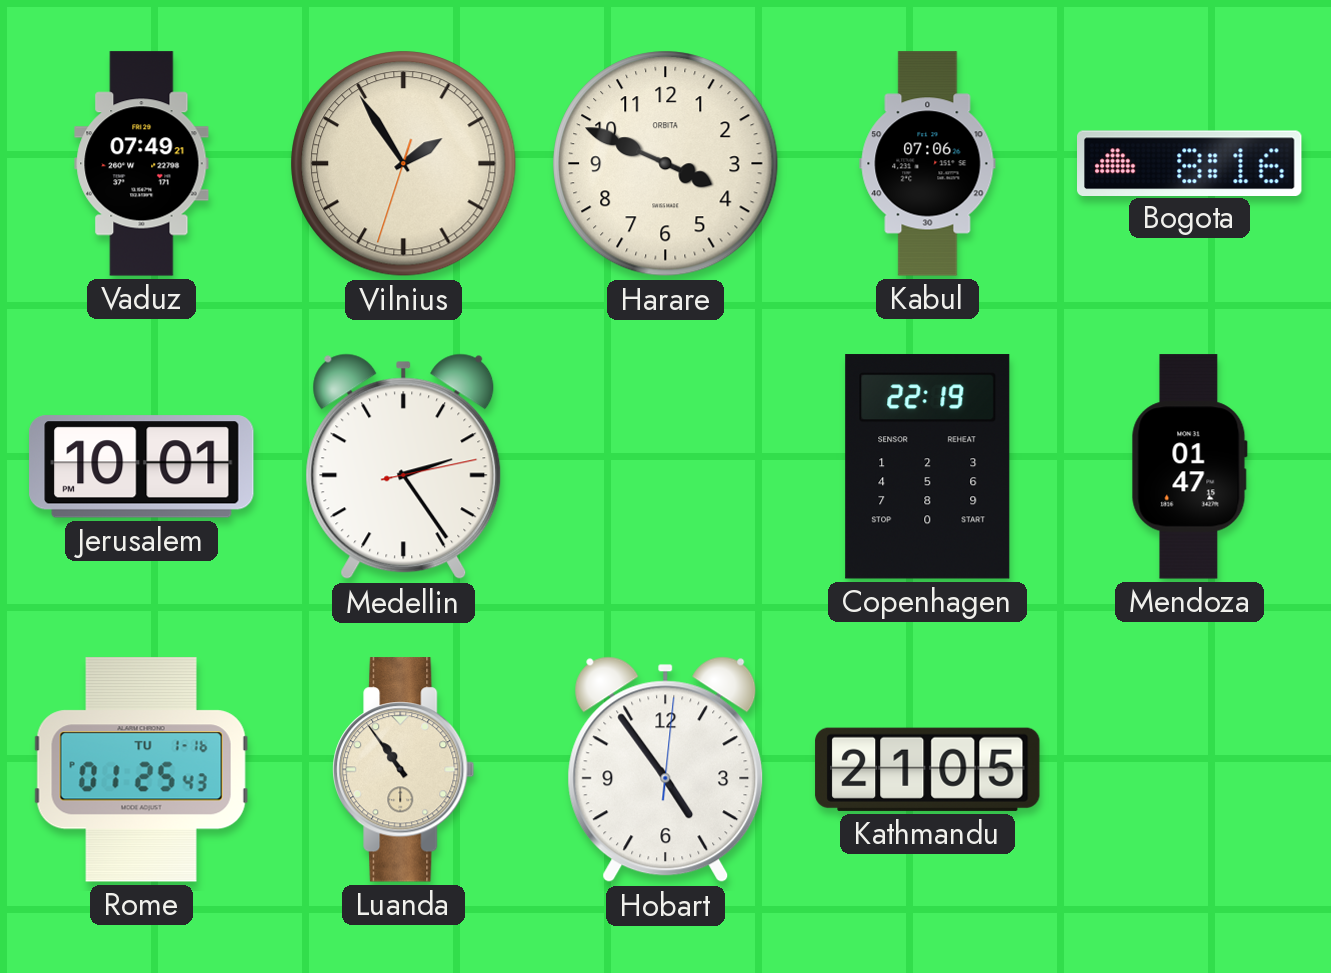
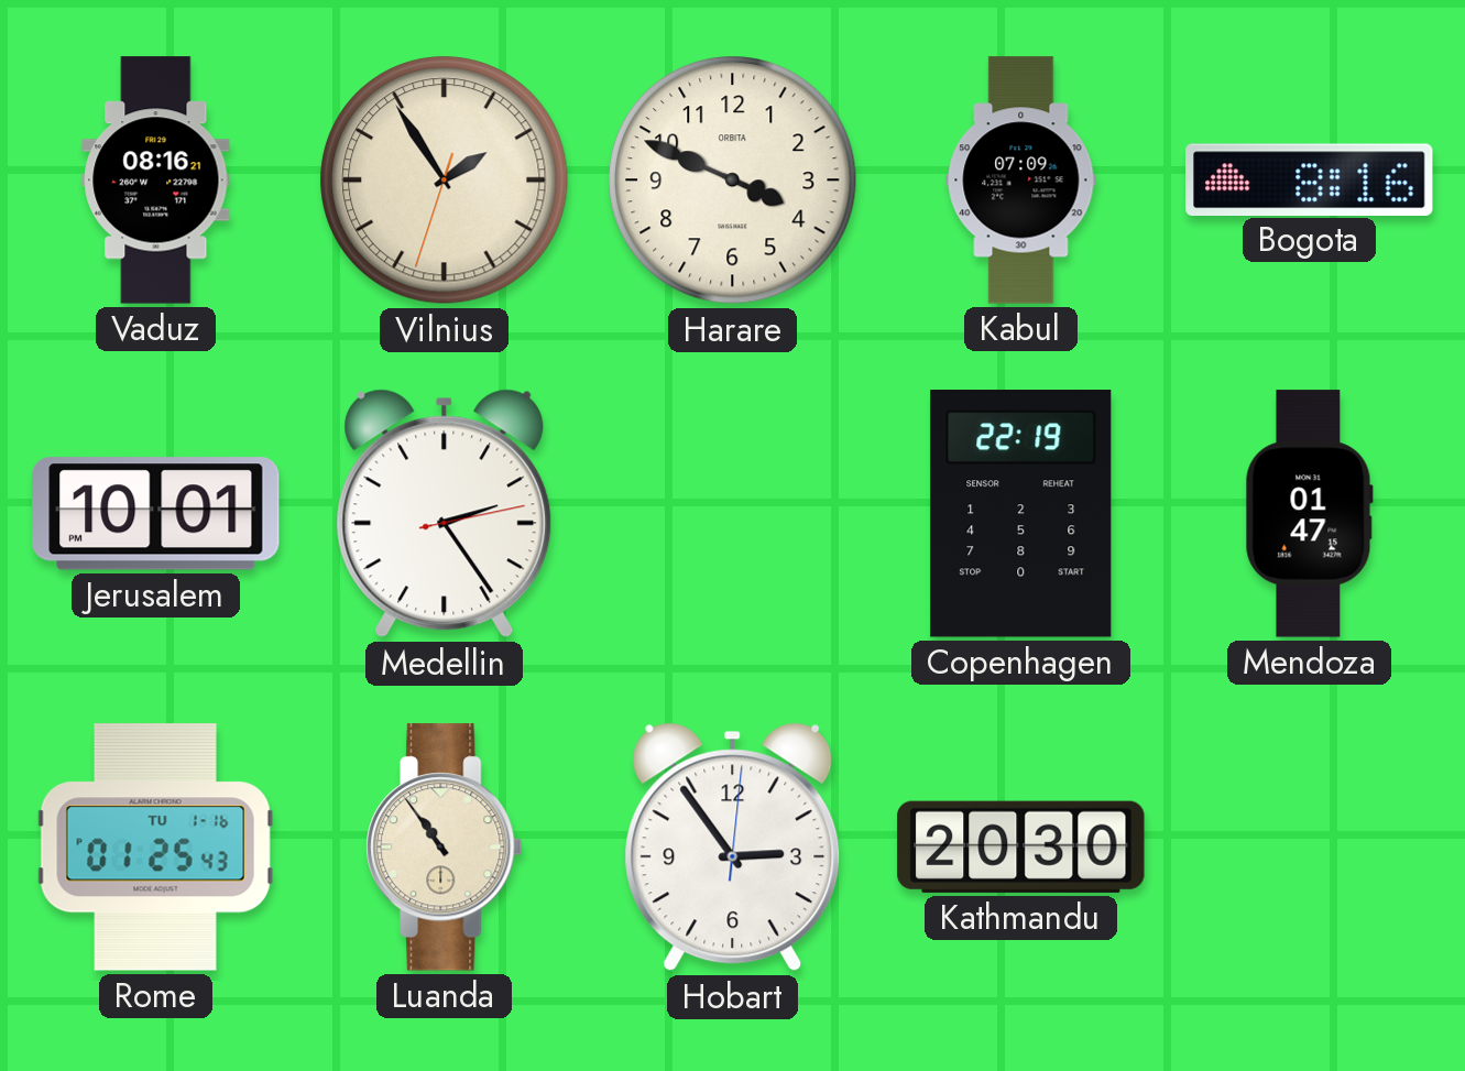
Vaduz: 07:49 -> 08:16 (156, 181)
Kabul: 07:06 -> 07:09 (1021, 181)
Hobart: 4:54 -> 2:54 (733, 848)
Kathmandu: 21:05 -> 20:30 (1021, 846)
